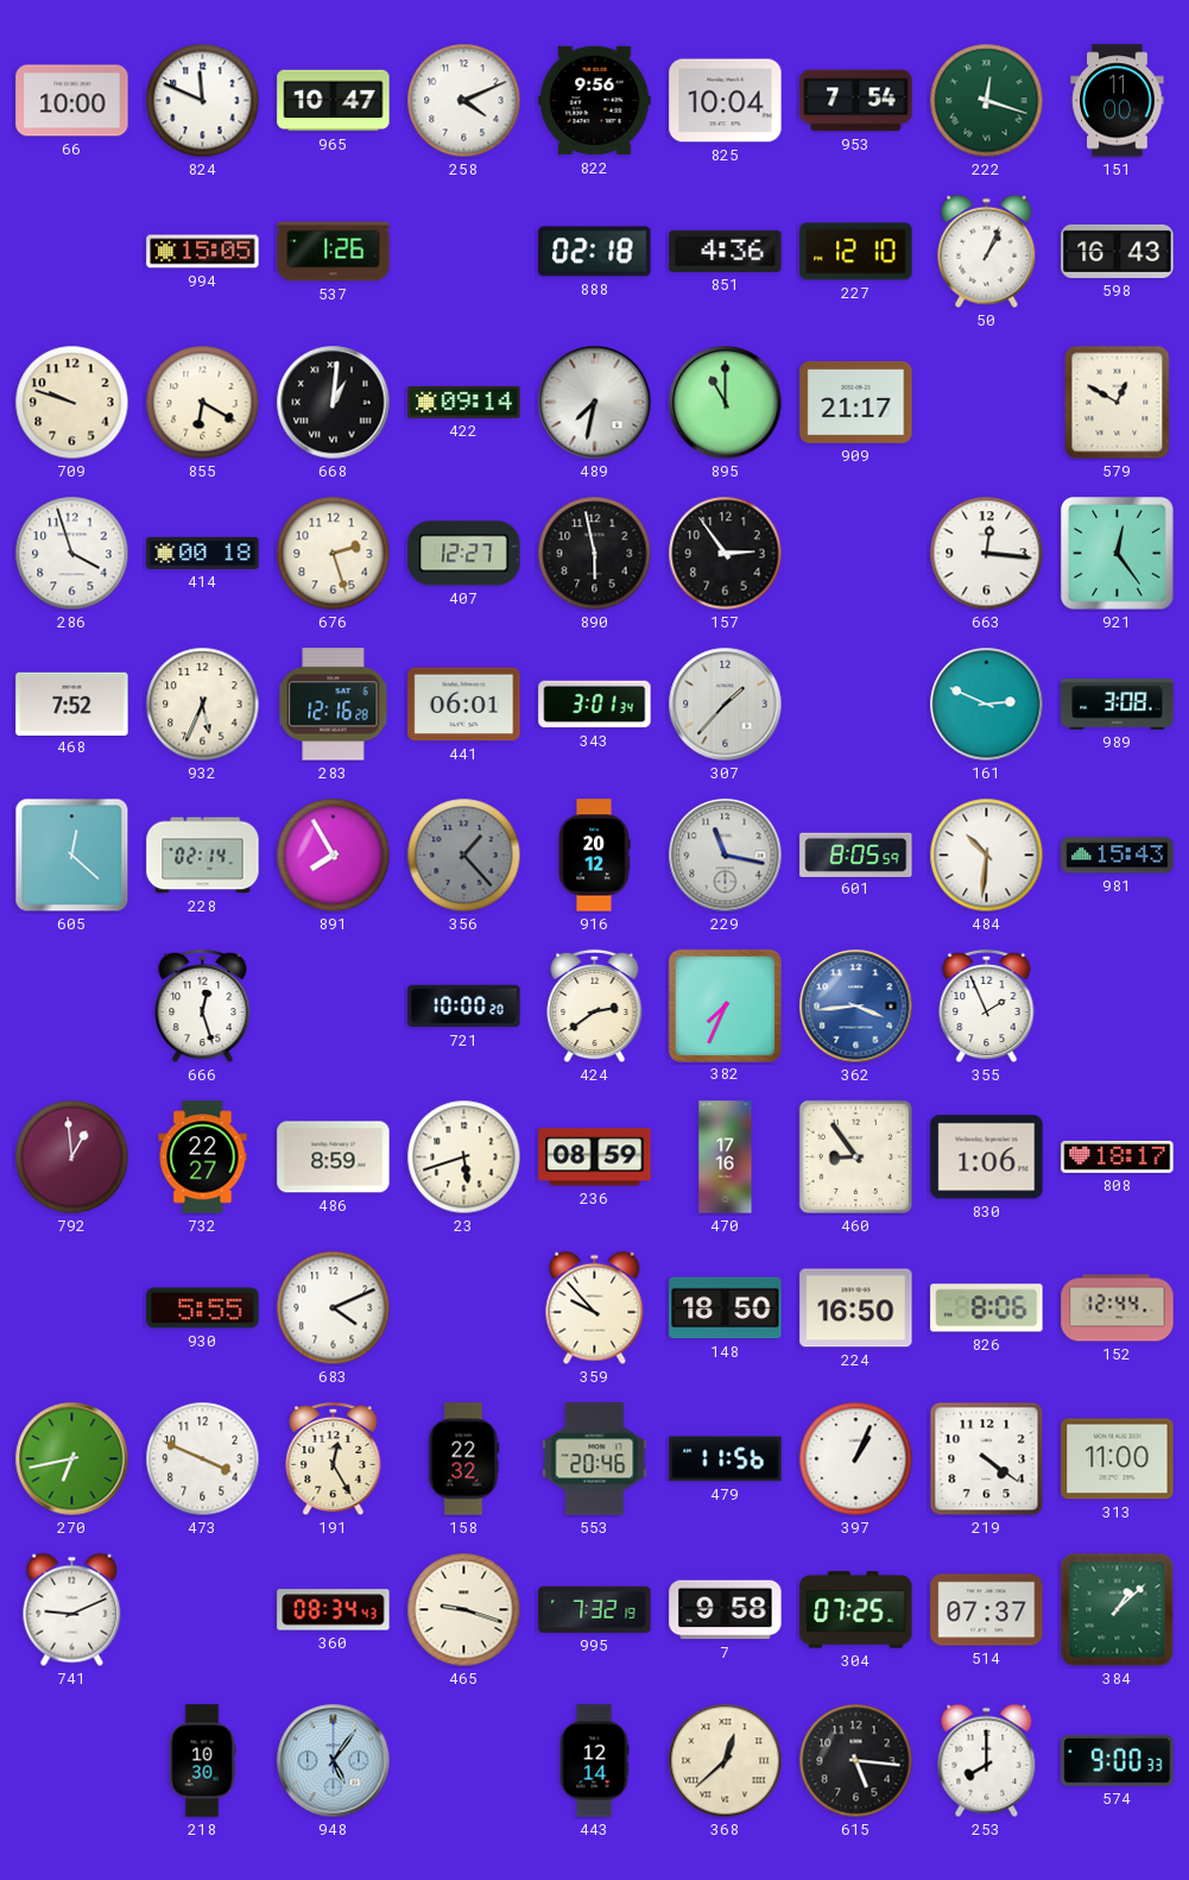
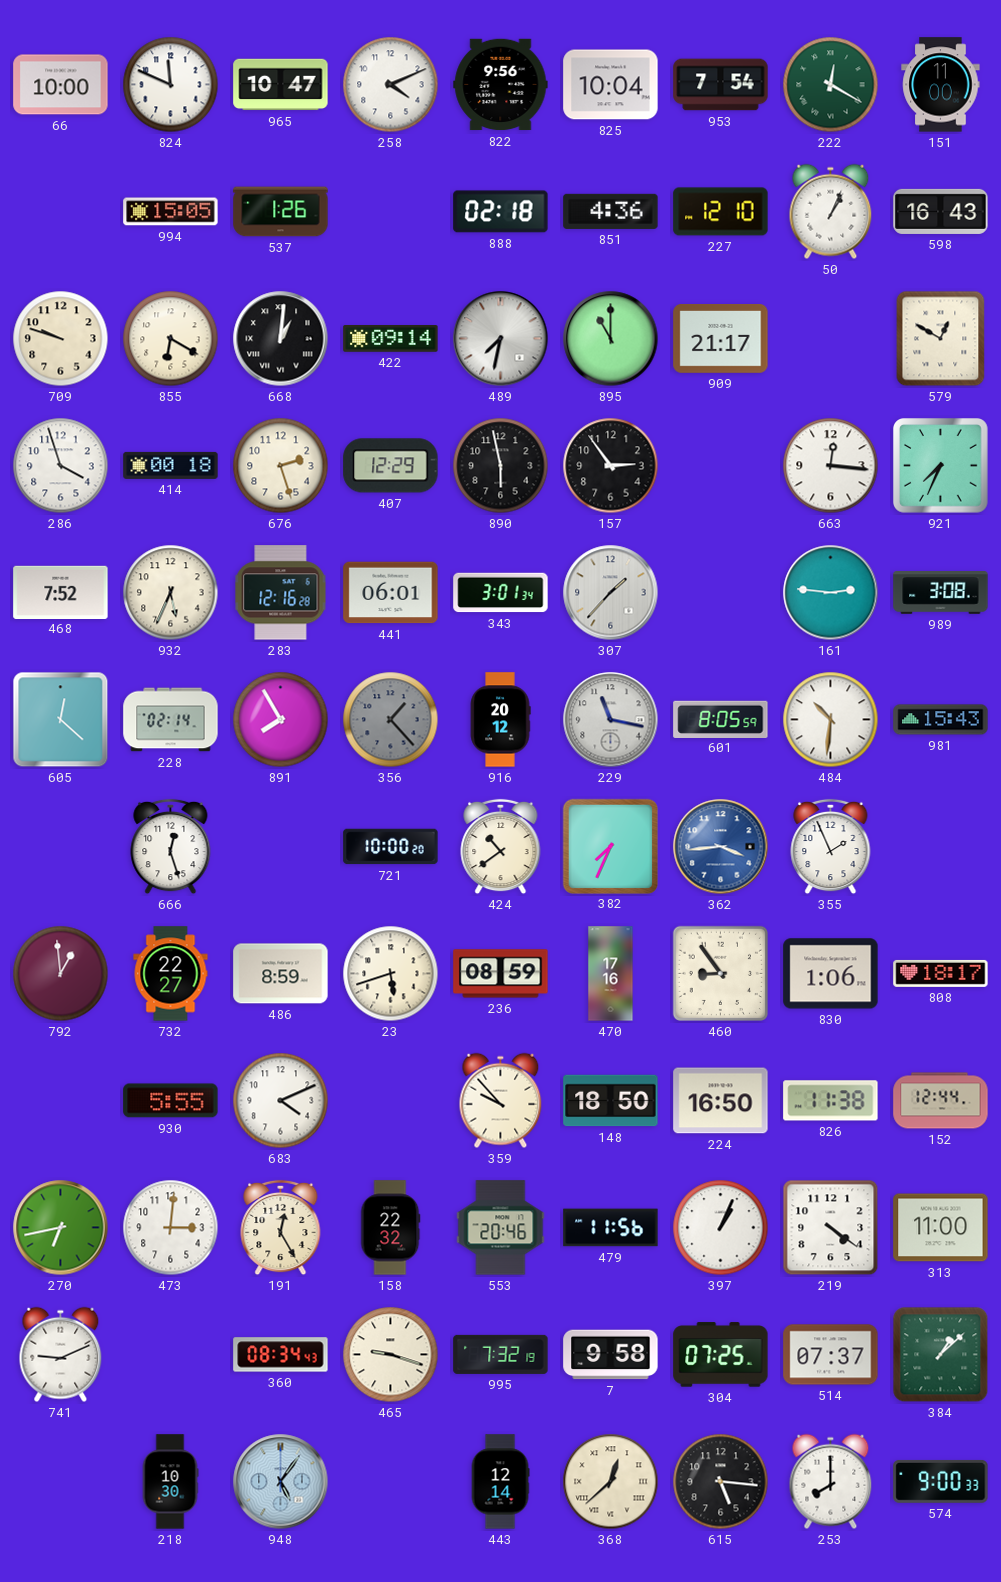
222: 12:18 -> 12:20 (831, 85)
407: 12:27 -> 12:29 (391, 466)
921: 12:24 -> 7:34 (941, 466)
161: 2:49 -> 2:46 (831, 593)
424: 2:39 -> 10:39 (501, 847)
826: 8:06 -> 11:38 (831, 1101)
473: 3:49 -> 3:01 (171, 1228)
